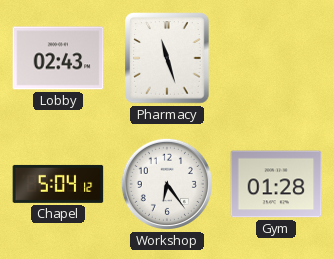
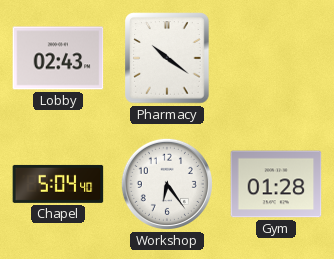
Pharmacy: 11:27 -> 10:21 (167, 58)
Chapel: 5:04:12 -> 5:04:40 (58, 184)
